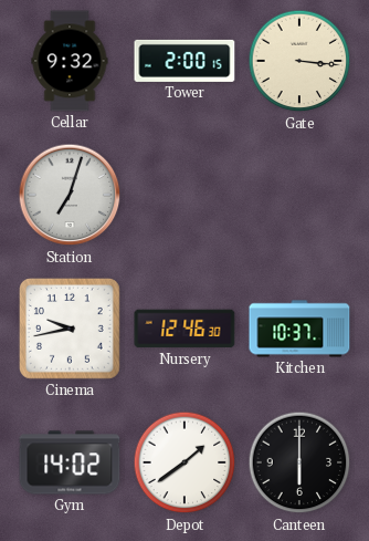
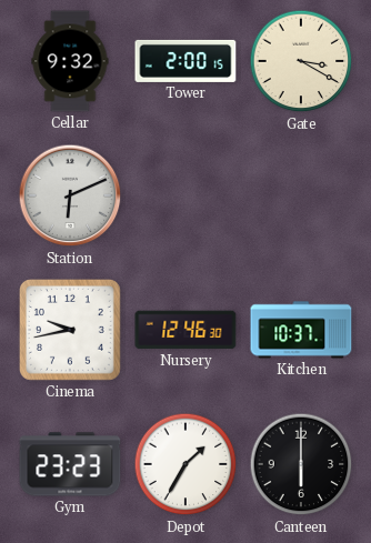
Gate: 3:16 -> 3:20 (301, 61)
Station: 7:03 -> 6:11 (70, 195)
Gym: 14:02 -> 23:23 (70, 464)
Depot: 1:39 -> 1:35 (185, 464)
